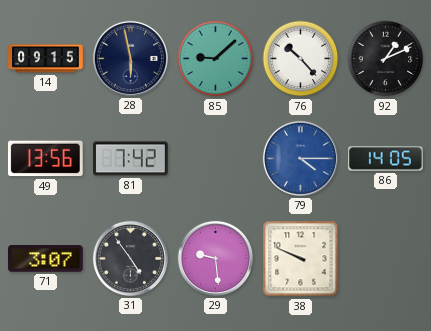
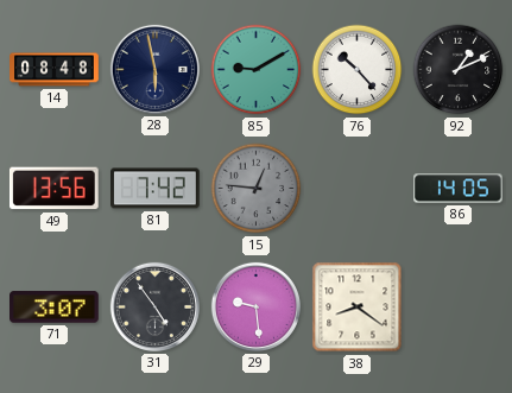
14: 09:15 -> 08:48 (55, 70)
85: 9:08 -> 9:10 (257, 70)
15: none -> 12:46 (257, 189)
79: 4:15 -> none (300, 158)
38: 9:49 -> 8:21 (358, 308)
